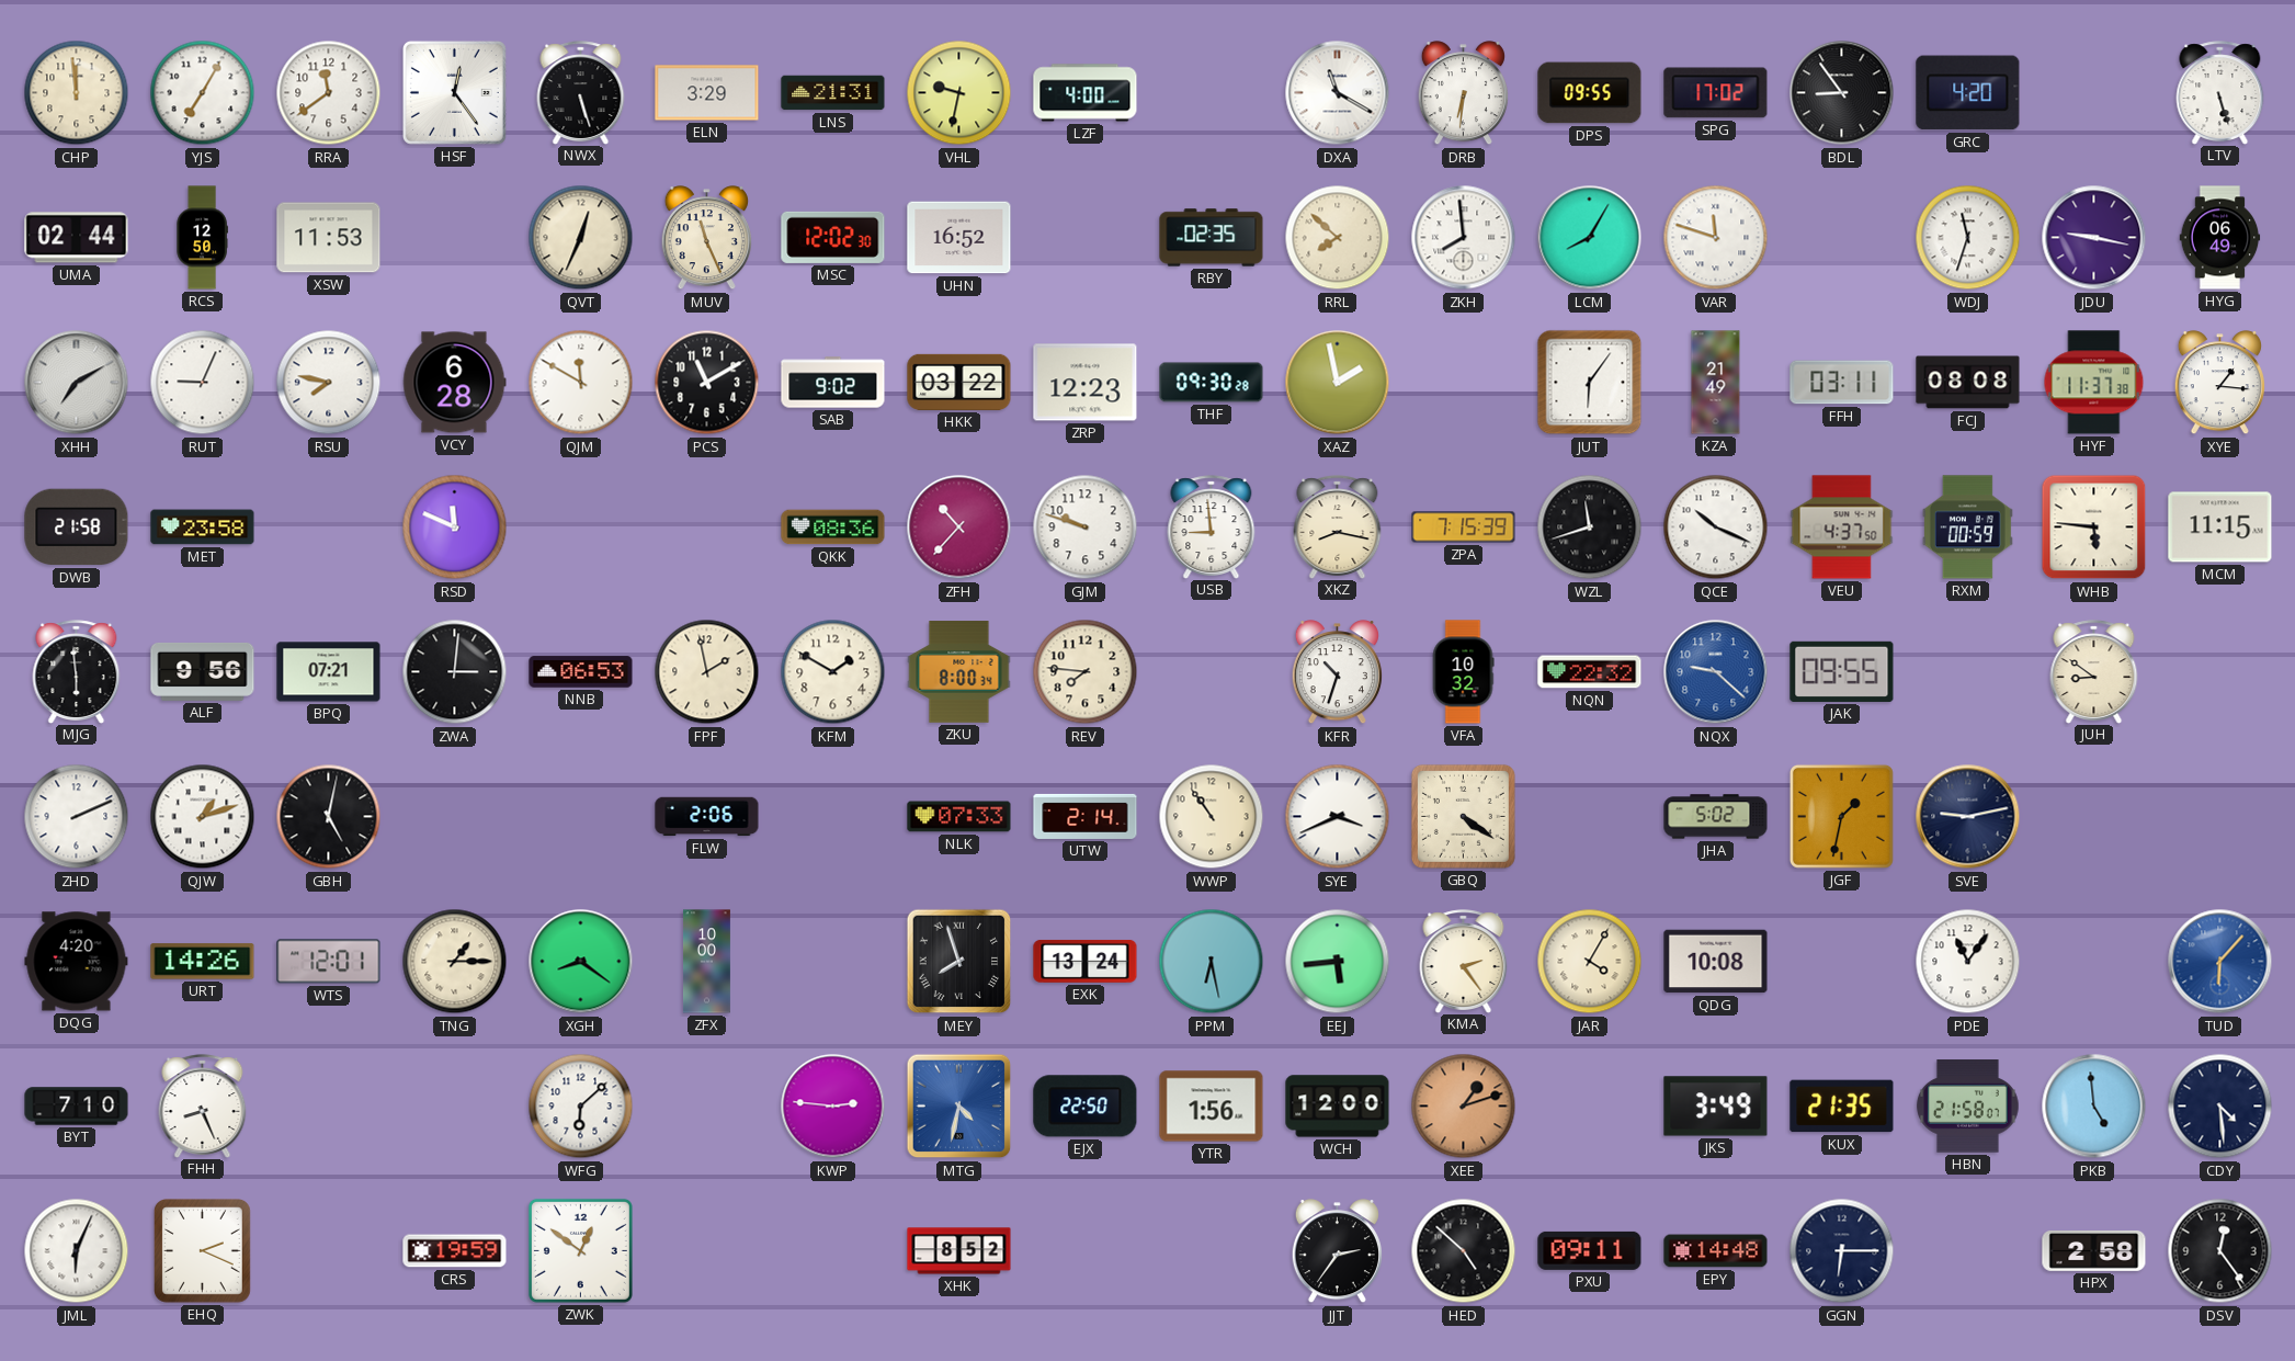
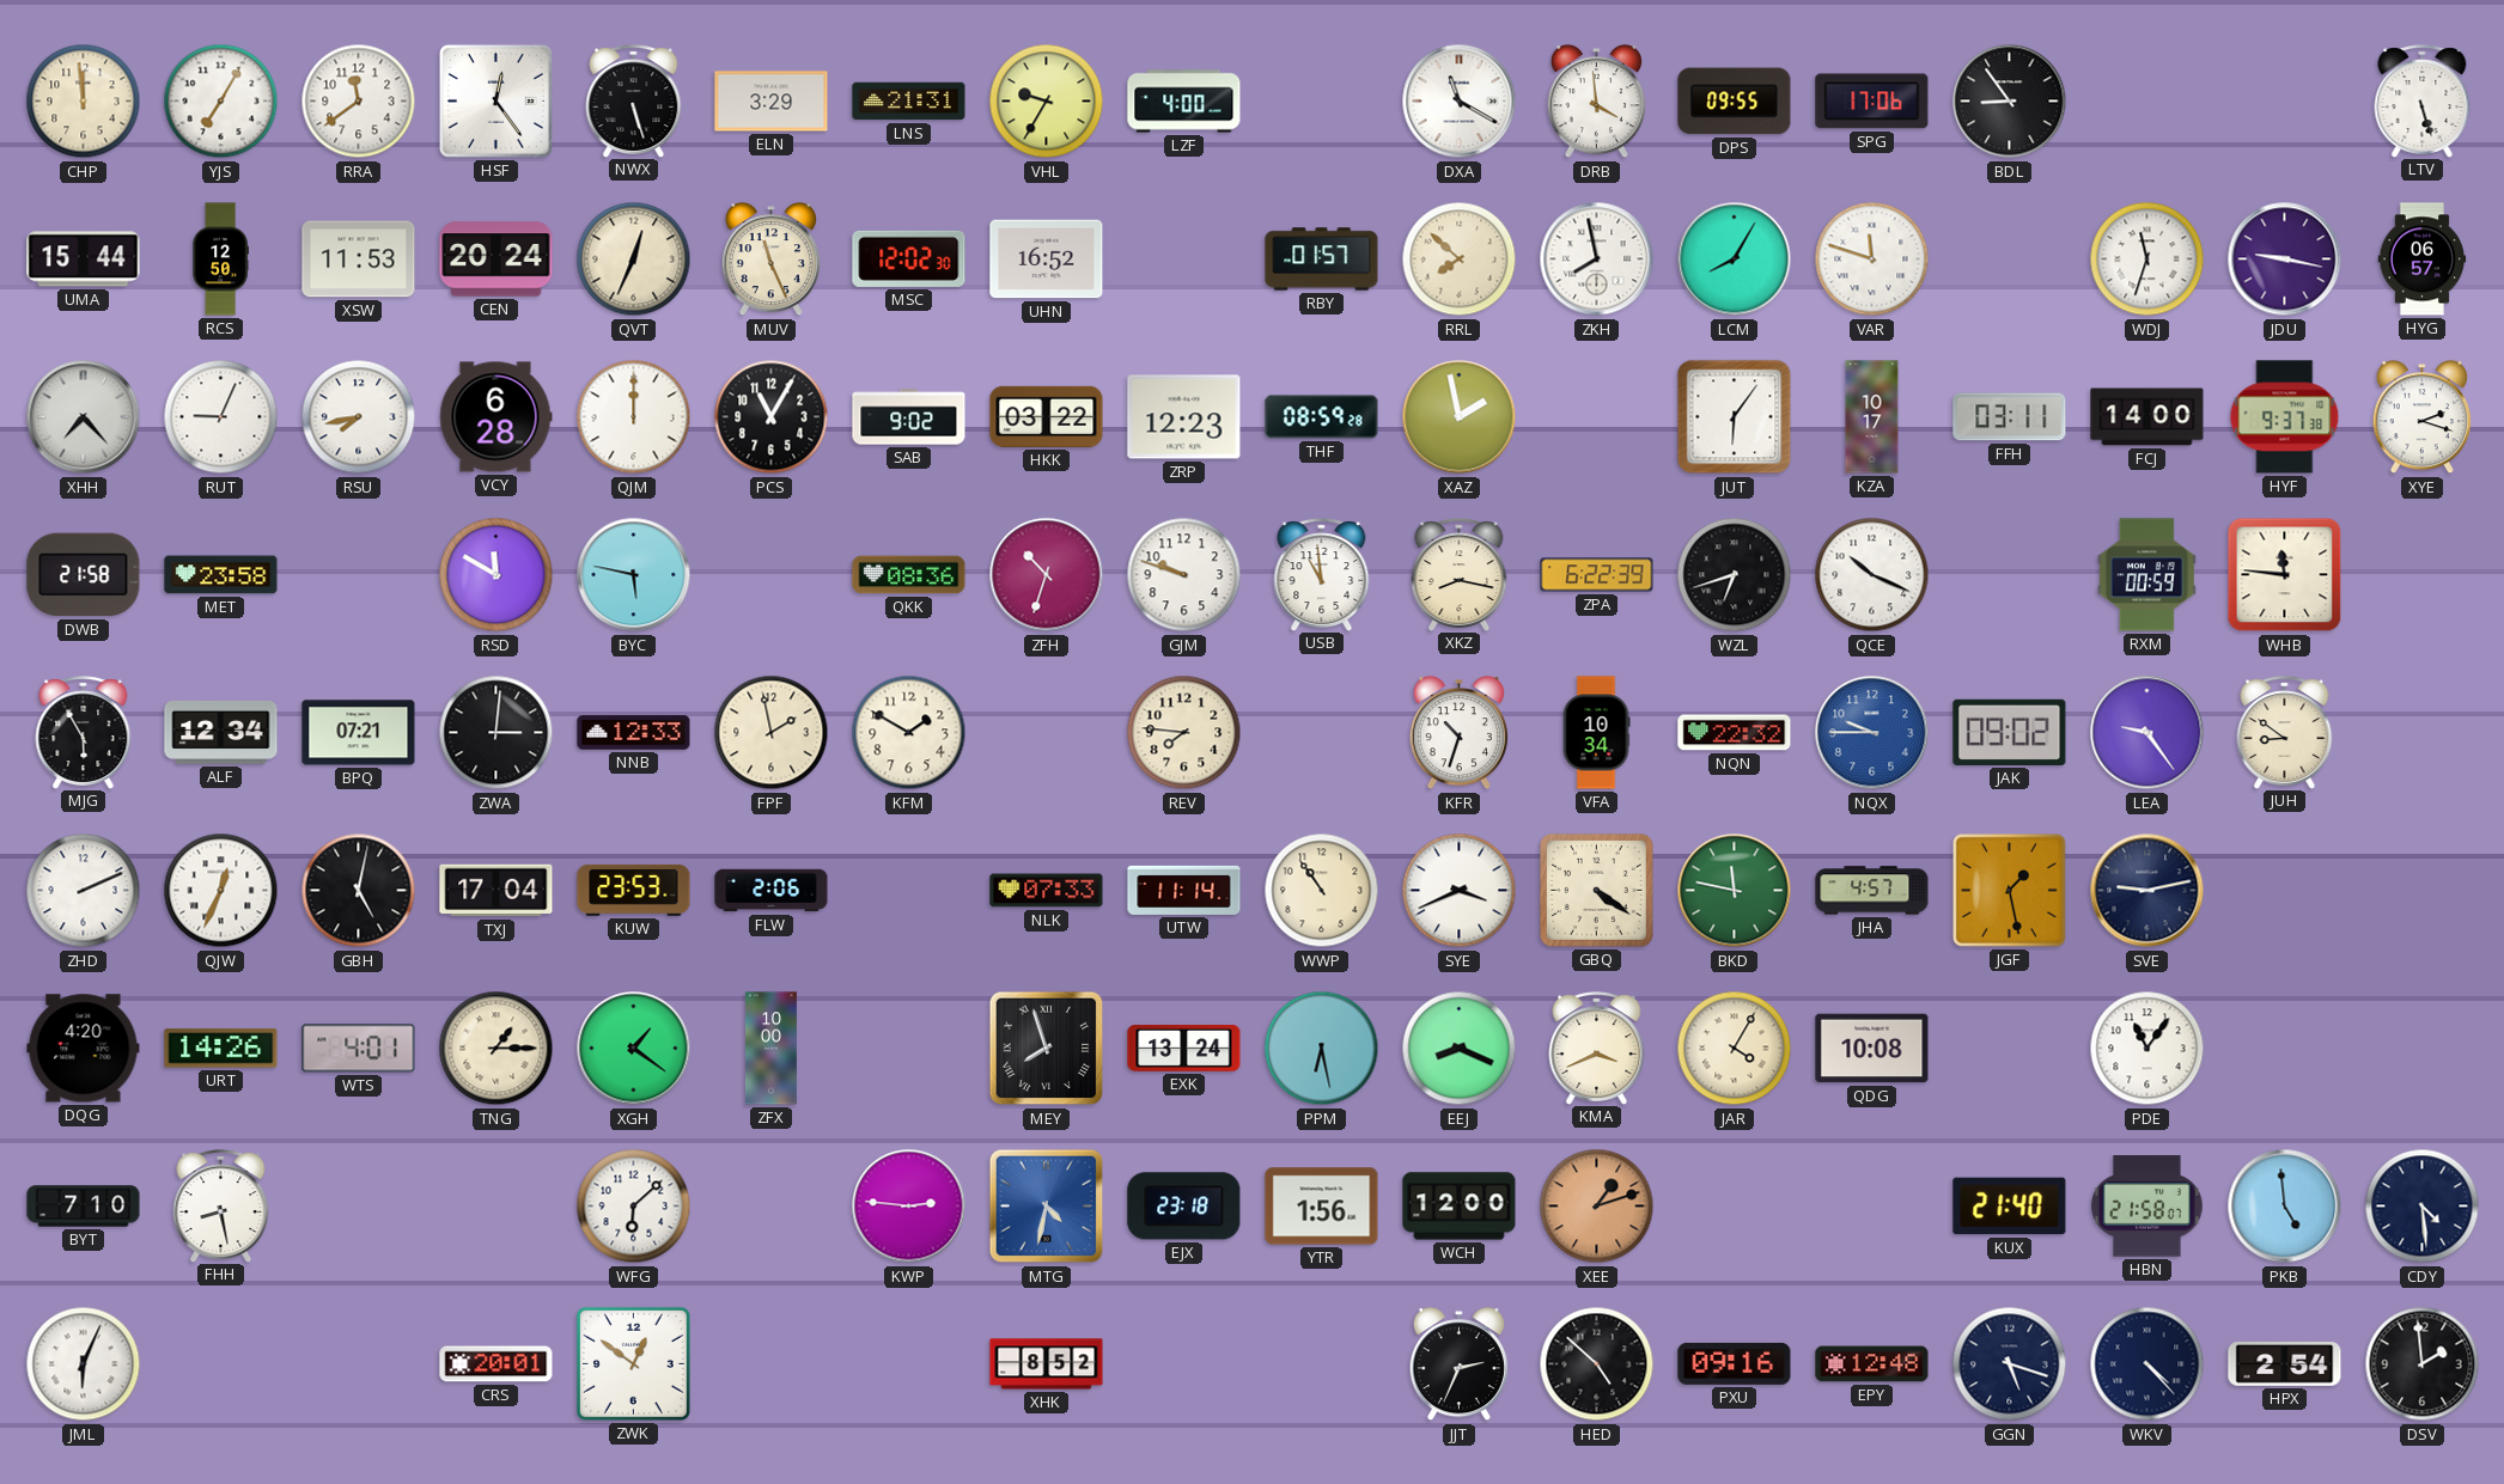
VHL: 9:32 -> 9:35 (1047, 102)
DRB: 6:31 -> 3:59 (1596, 102)
SPG: 17:02 -> 17:06 (1872, 102)
GRC: 4:20 -> none (1968, 93)
UMA: 02:44 -> 15:44 (84, 259)
CEN: none -> 20:24 (496, 259)
RBY: 02:35 -> 01:57 (1322, 259)
ZKH: 7:59 -> 7:58 (1597, 259)
HYG: 06:49 -> 06:57 (2423, 259)
XHH: 7:10 -> 7:23 (84, 417)
RSU: 7:47 -> 7:43 (359, 417)
QJM: 11:50 -> 12:00 (634, 417)
PCS: 11:10 -> 11:05 (772, 417)
THF: 09:30 -> 08:59 (1322, 417)
KZA: 21:49 -> 10:17 (1872, 417)
FCJ: 08:08 -> 14:00 (2147, 417)
HYF: 11:37 -> 9:37 (2285, 417)
XYE: 1:16 -> 2:18 (2421, 417)
RSD: 11:49 -> 11:50 (496, 575)
BYC: none -> 5:47 (634, 575)
ZFH: 10:37 -> 10:33 (1047, 575)
USB: 8:59 -> 10:59 (1322, 574)
ZPA: 7:15 -> 6:22 (1597, 575)
WZL: 11:42 -> 6:42 (1735, 575)
VEU: 4:37 -> none (1842, 528)
WHB: 5:46 -> 11:46 (2285, 575)
MCM: 11:15 -> none (2220, 528)
MJG: 5:59 -> 5:55 (84, 732)
ALF: 9:56 -> 12:34 (221, 732)
NNB: 06:53 -> 12:33 (634, 733)
ZKU: 8:00 -> none (959, 672)
VFA: 10:32 -> 10:34 (1596, 733)
NQX: 9:22 -> 9:45 (1872, 733)
JAK: 09:55 -> 09:02 (2010, 732)
LEA: none -> 9:24 (2147, 733)
QJW: 1:12 -> 12:34 (221, 891)
TXJ: none -> 17:04 (496, 891)
KUW: none -> 23:53 (634, 890)
UTW: 2:14 -> 11:14 (1184, 890)
BKD: none -> 11:47 (1735, 891)
JHA: 5:02 -> 4:57 (1872, 891)
JGF: 1:32 -> 1:28 (2009, 890)
WTS: 12:01 -> 4:01 (359, 1049)
XGH: 8:21 -> 1:21 (634, 1049)
EEJ: 5:44 -> 8:19 (1460, 1049)
KMA: 2:24 -> 3:41 (1597, 1048)
TUD: 6:07 -> none (2220, 962)
FHH: 8:26 -> 8:28 (221, 1205)
EJX: 22:50 -> 23:18 (1184, 1207)
JKS: 3:49 -> none (1716, 1107)
KUX: 21:35 -> 21:40 (2010, 1207)
EHQ: 2:19 -> none (203, 1251)
CRS: 19:59 -> 20:01 (496, 1364)
JJT: 2:36 -> 2:34 (1458, 1364)
PXU: 09:11 -> 09:16 (1735, 1363)
EPY: 14:48 -> 12:48 (1872, 1364)
GGN: 6:15 -> 5:18 (2010, 1364)
WKV: none -> 4:23 (2147, 1364)
HPX: 2:58 -> 2:54 (2285, 1364)
DSV: 12:24 -> 1:59 (2423, 1364)
